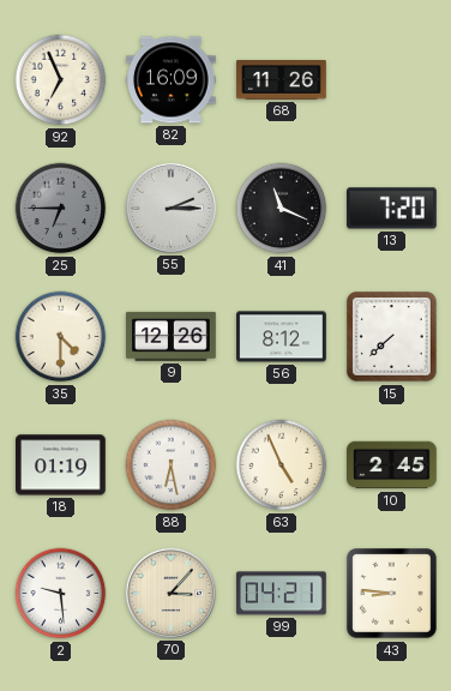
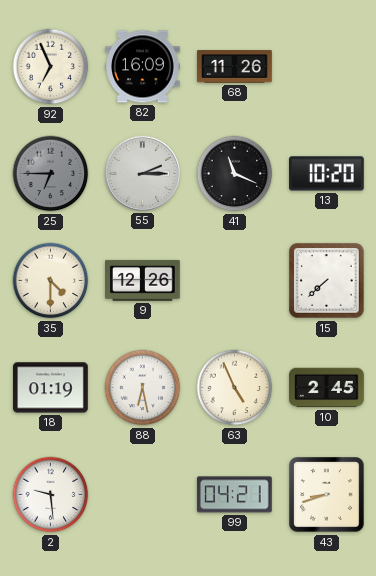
13: 7:20 -> 10:20 (327, 174)
56: 8:12 -> none (282, 337)
70: 3:07 -> none (170, 593)
43: 8:46 -> 8:42 (327, 495)
